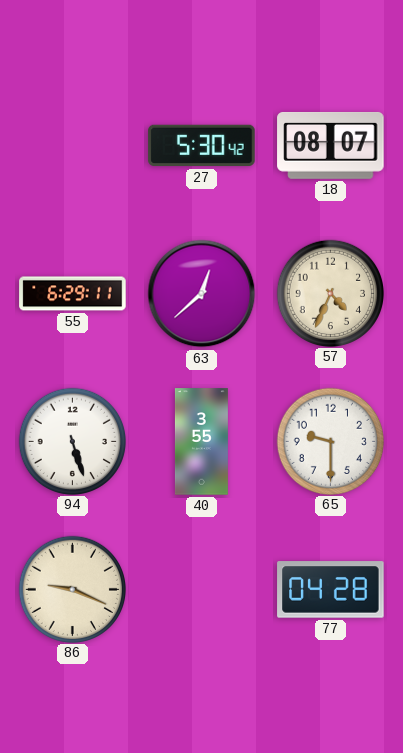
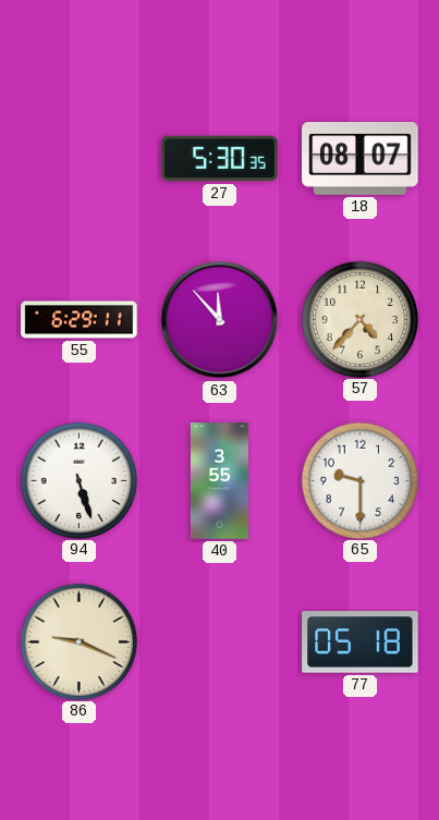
27: 5:30:42 -> 5:30:35 (220, 159)
63: 12:38 -> 11:53 (220, 320)
57: 4:34 -> 4:37 (359, 319)
77: 04:28 -> 05:18 (361, 642)
